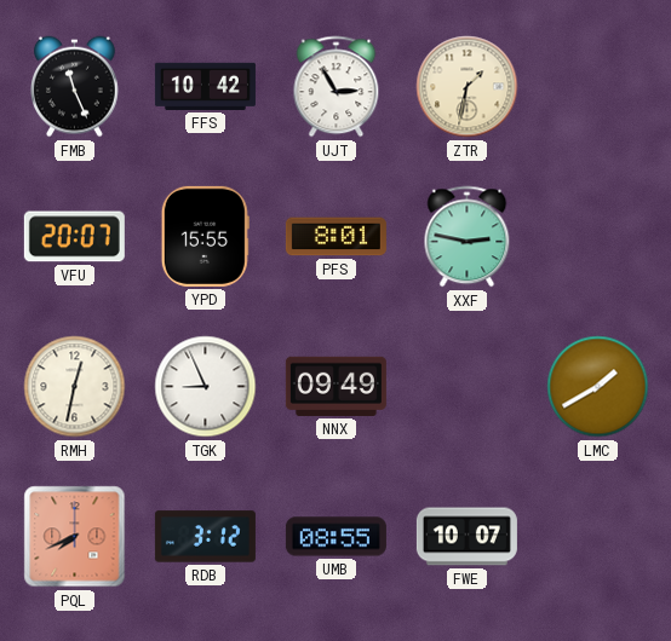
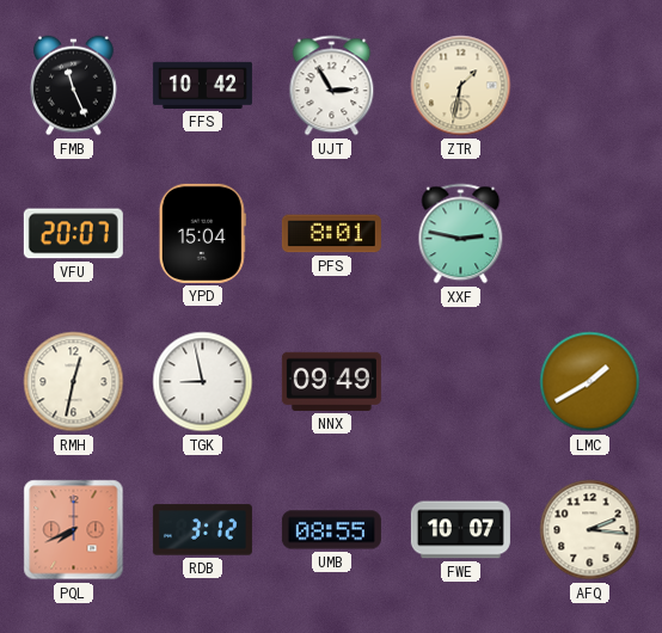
YPD: 15:55 -> 15:04 (202, 233)
TGK: 8:56 -> 8:58 (203, 382)
AFQ: none -> 2:16 (590, 530)
